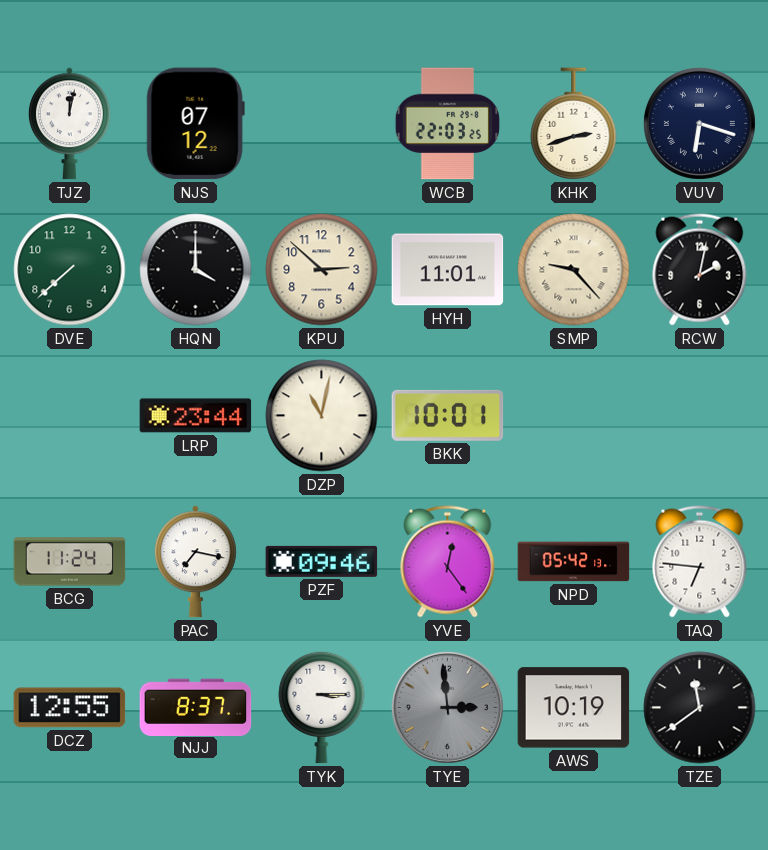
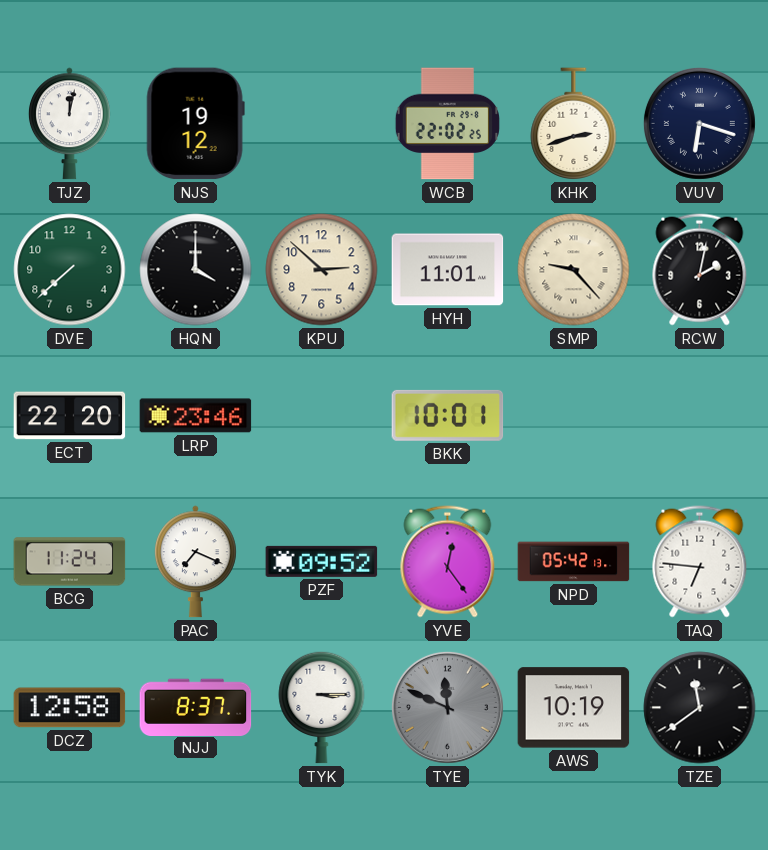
NJS: 07:12 -> 19:12 (195, 124)
WCB: 22:03 -> 22:02 (447, 124)
ECT: none -> 22:20 (70, 416)
LRP: 23:44 -> 23:46 (196, 416)
DZP: 11:02 -> none (322, 416)
PAC: 7:17 -> 7:19 (195, 562)
PZF: 09:46 -> 09:52 (322, 561)
DCZ: 12:55 -> 12:58 (70, 708)
TYE: 2:59 -> 11:49 (447, 707)
